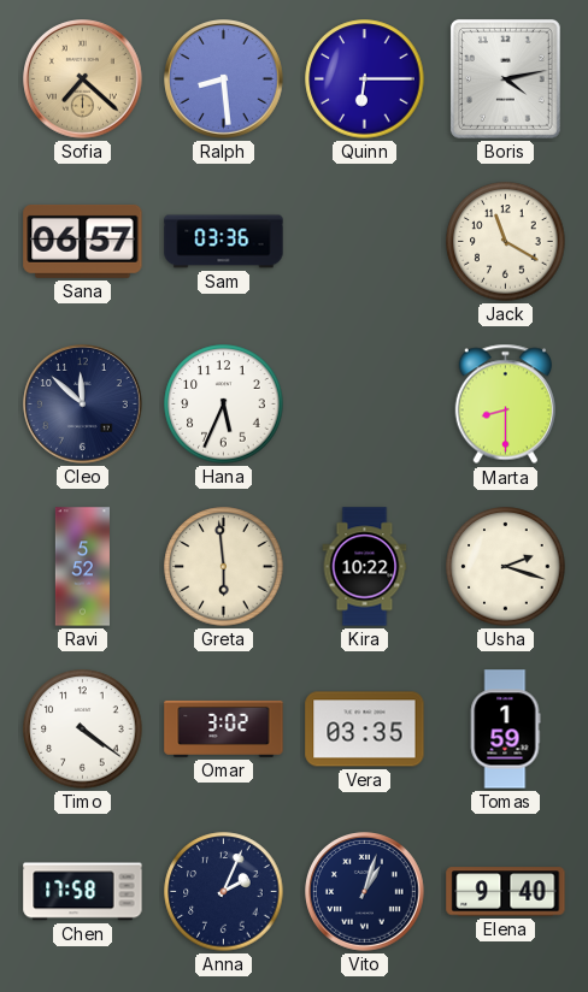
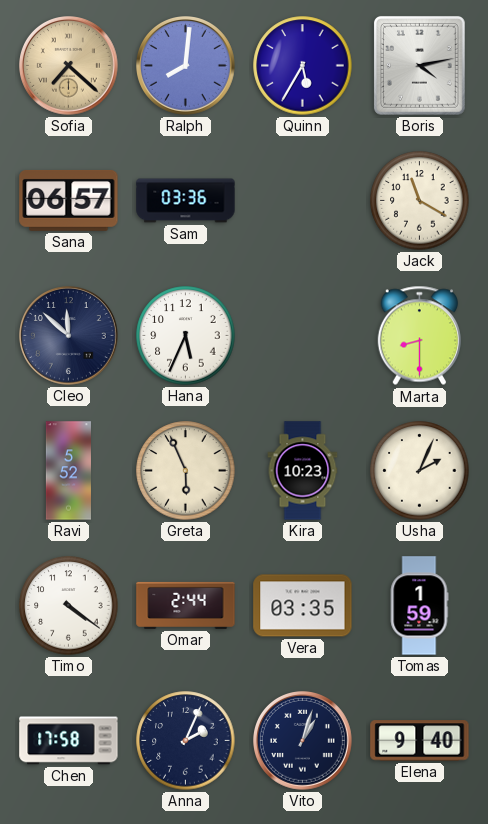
Ralph: 8:29 -> 8:01 (186, 66)
Quinn: 6:15 -> 5:35 (303, 66)
Greta: 5:59 -> 5:56 (186, 471)
Kira: 10:22 -> 10:23 (303, 471)
Usha: 2:18 -> 2:04 (420, 471)
Omar: 3:02 -> 2:44 (186, 605)
